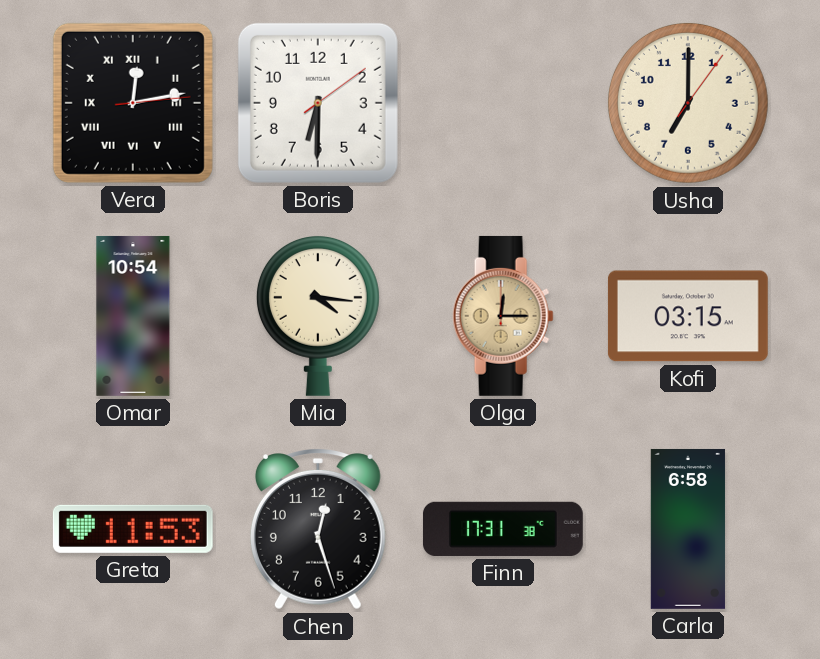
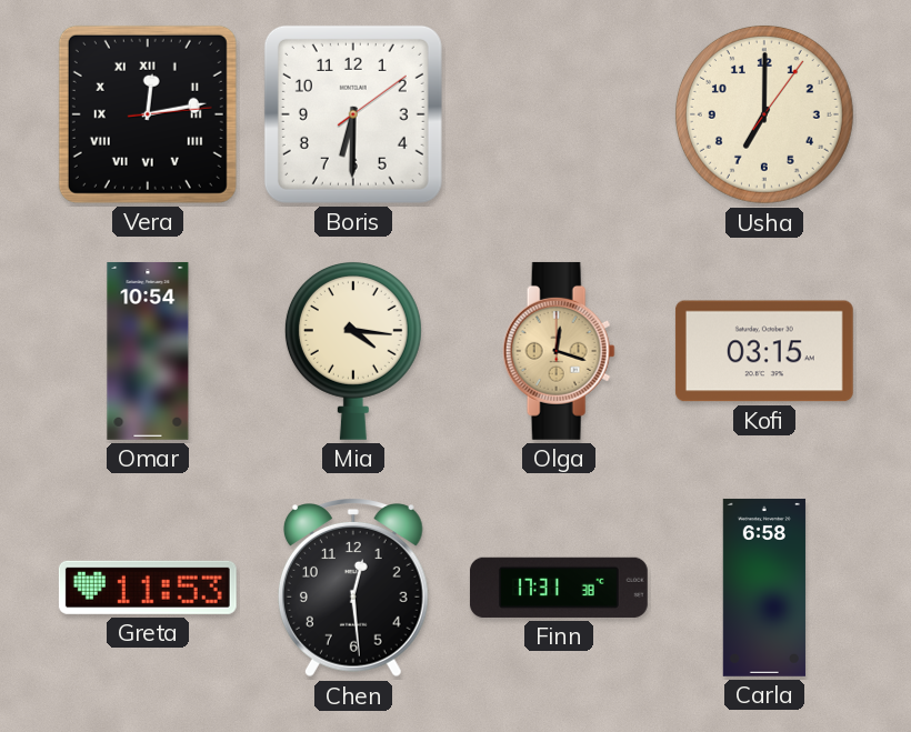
Olga: 12:15 -> 12:18 (559, 351)
Chen: 12:27 -> 12:29 (353, 589)
